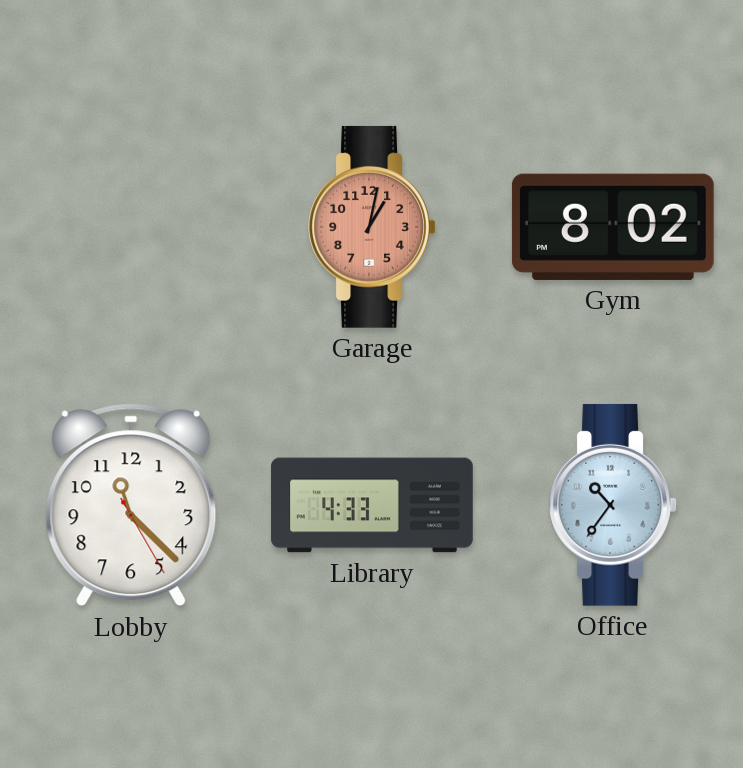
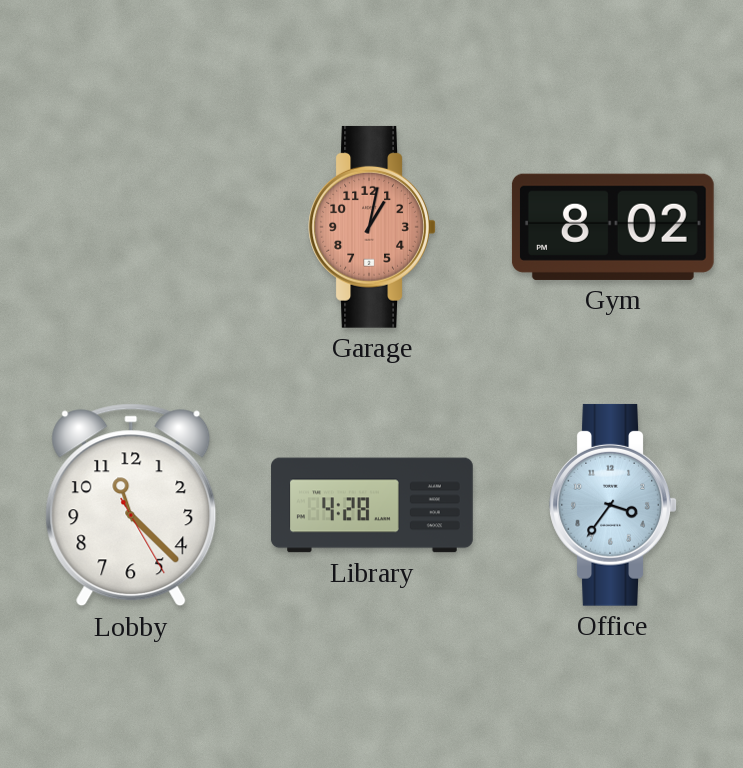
Library: 4:33 -> 4:28 (372, 505)
Office: 10:36 -> 3:36 (613, 505)
